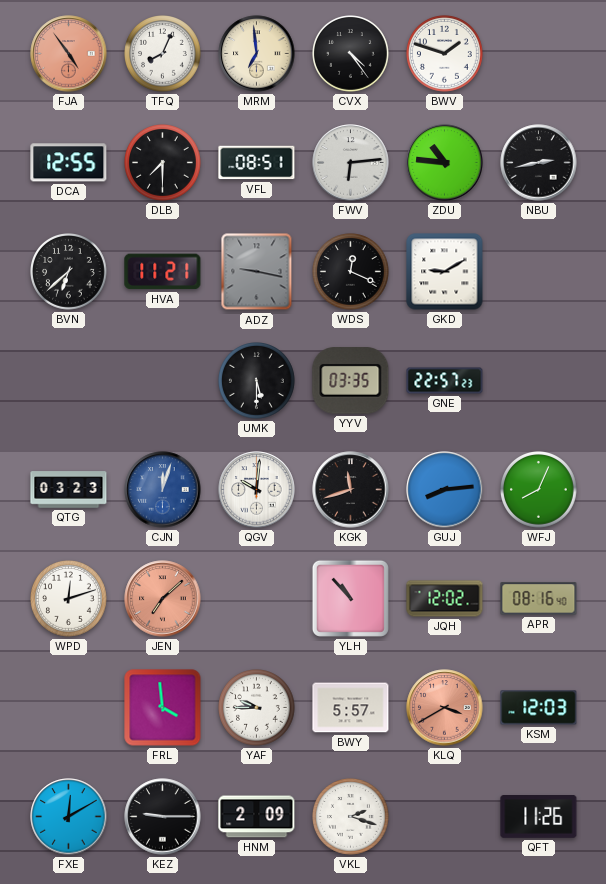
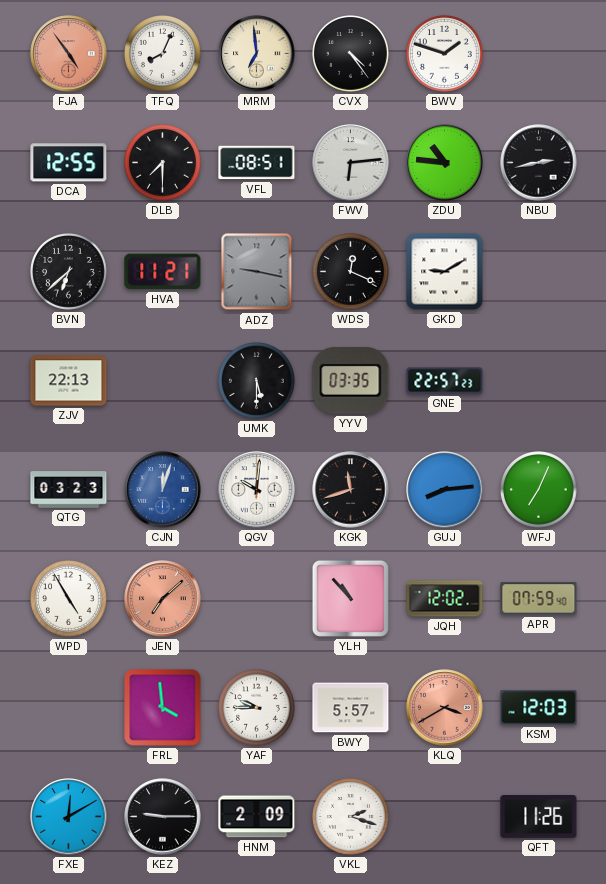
ZJV: none -> 22:13 (69, 381)
WFJ: 8:04 -> 7:04 (539, 490)
WPD: 12:12 -> 4:55 (69, 599)
APR: 08:16 -> 07:59 (539, 599)
